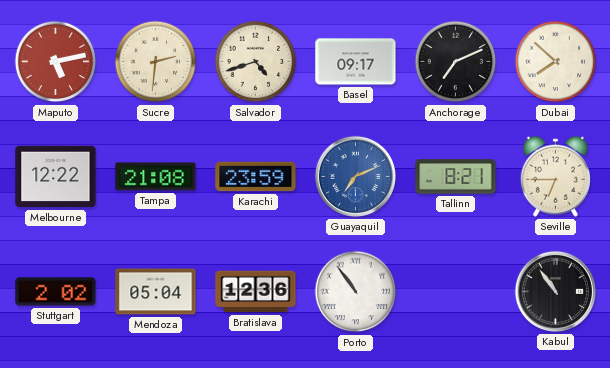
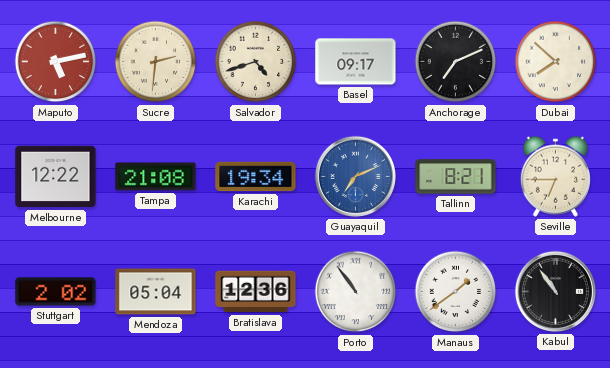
Karachi: 23:59 -> 19:34 (256, 177)
Manaus: none -> 1:39 (456, 292)
